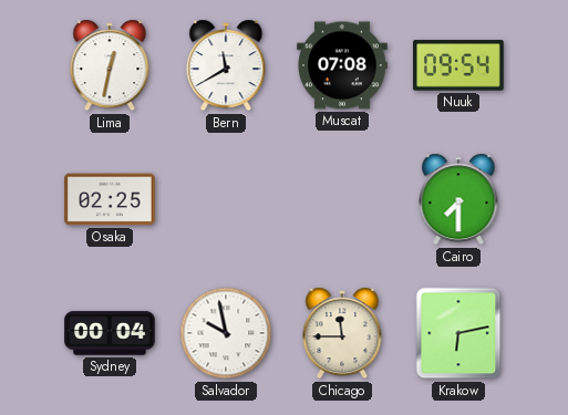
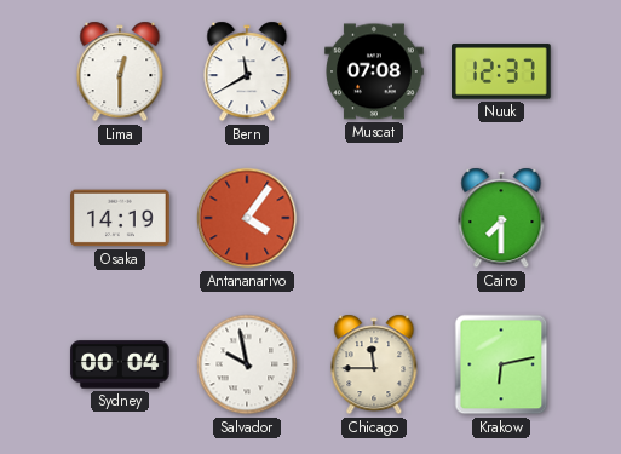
Lima: 12:32 -> 12:30 (120, 71)
Nuuk: 09:54 -> 12:37 (501, 71)
Osaka: 02:25 -> 14:19 (120, 218)
Antananarivo: none -> 4:06 (247, 218)
